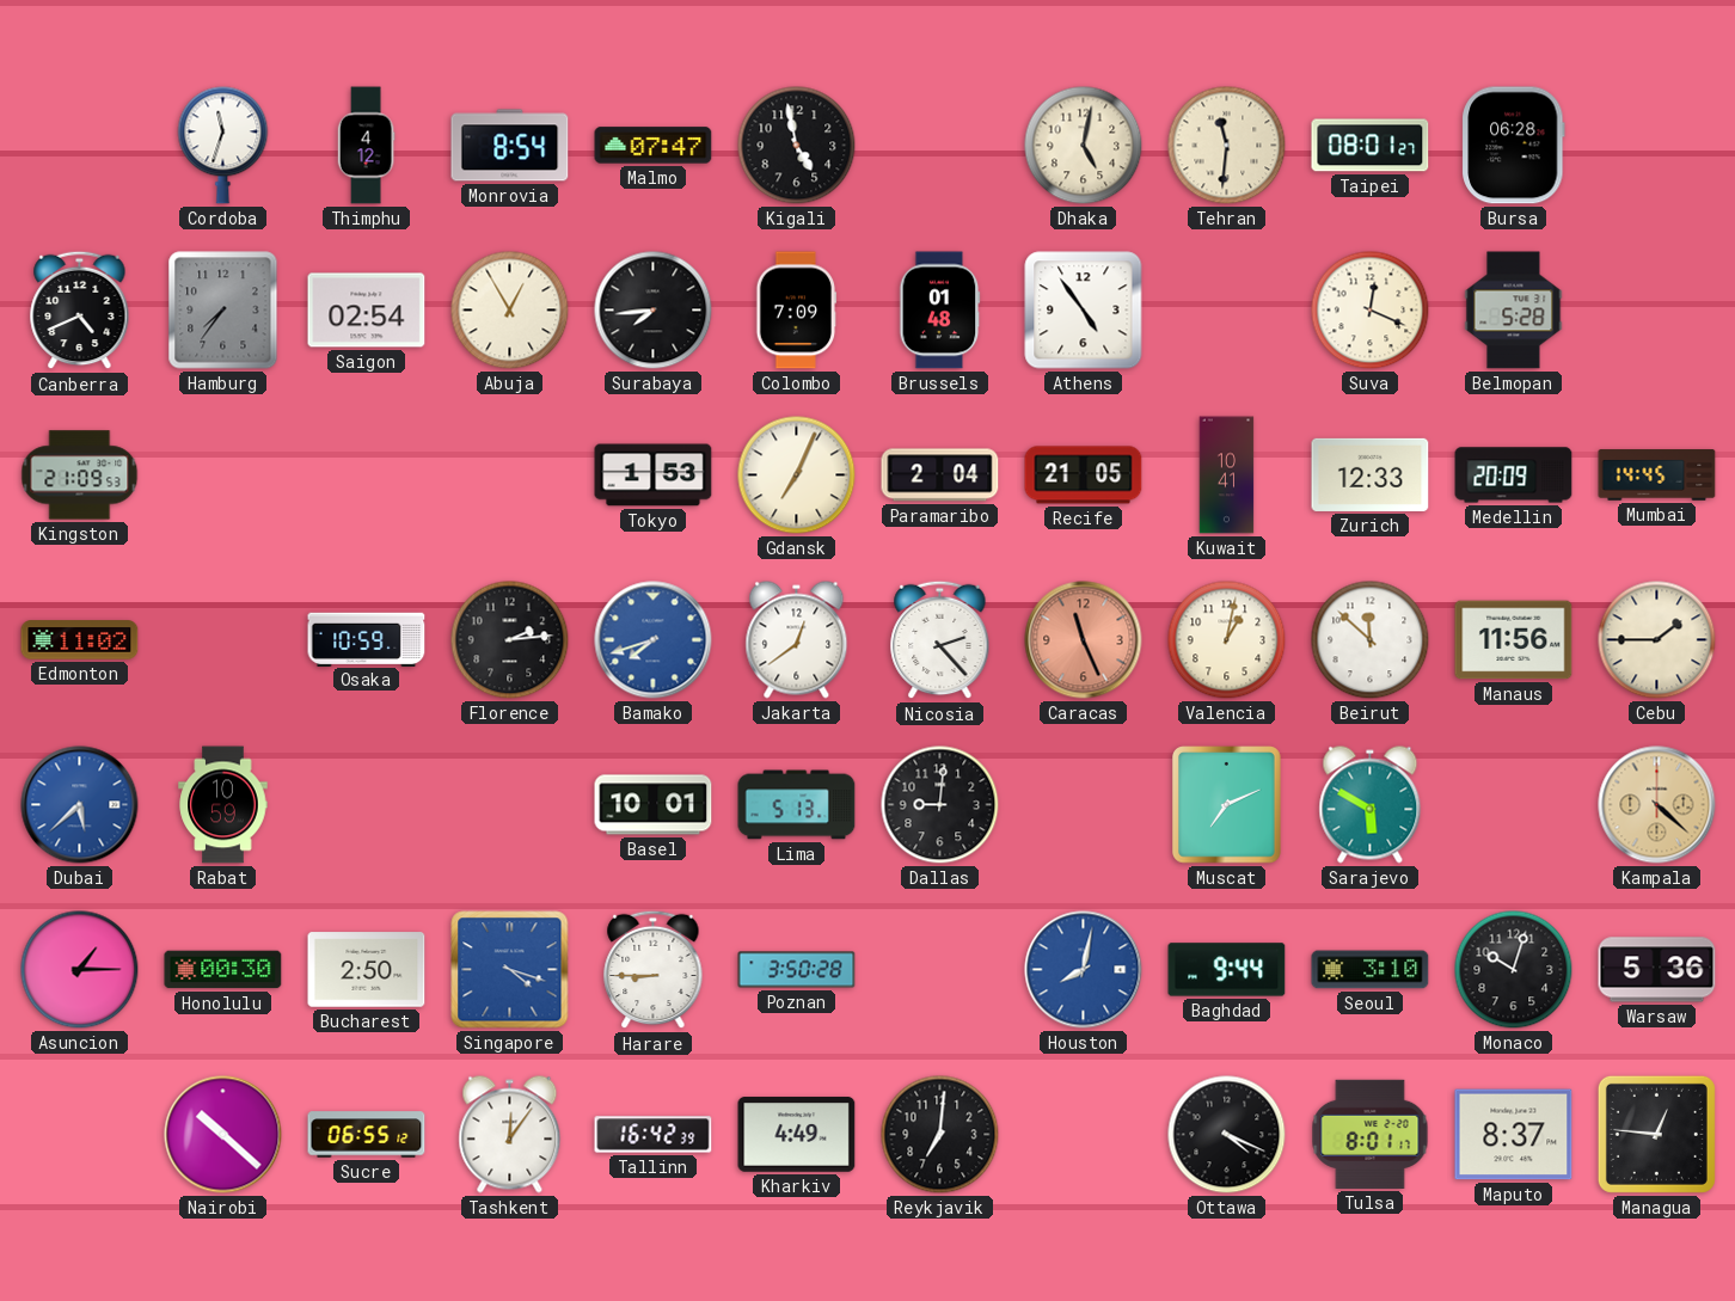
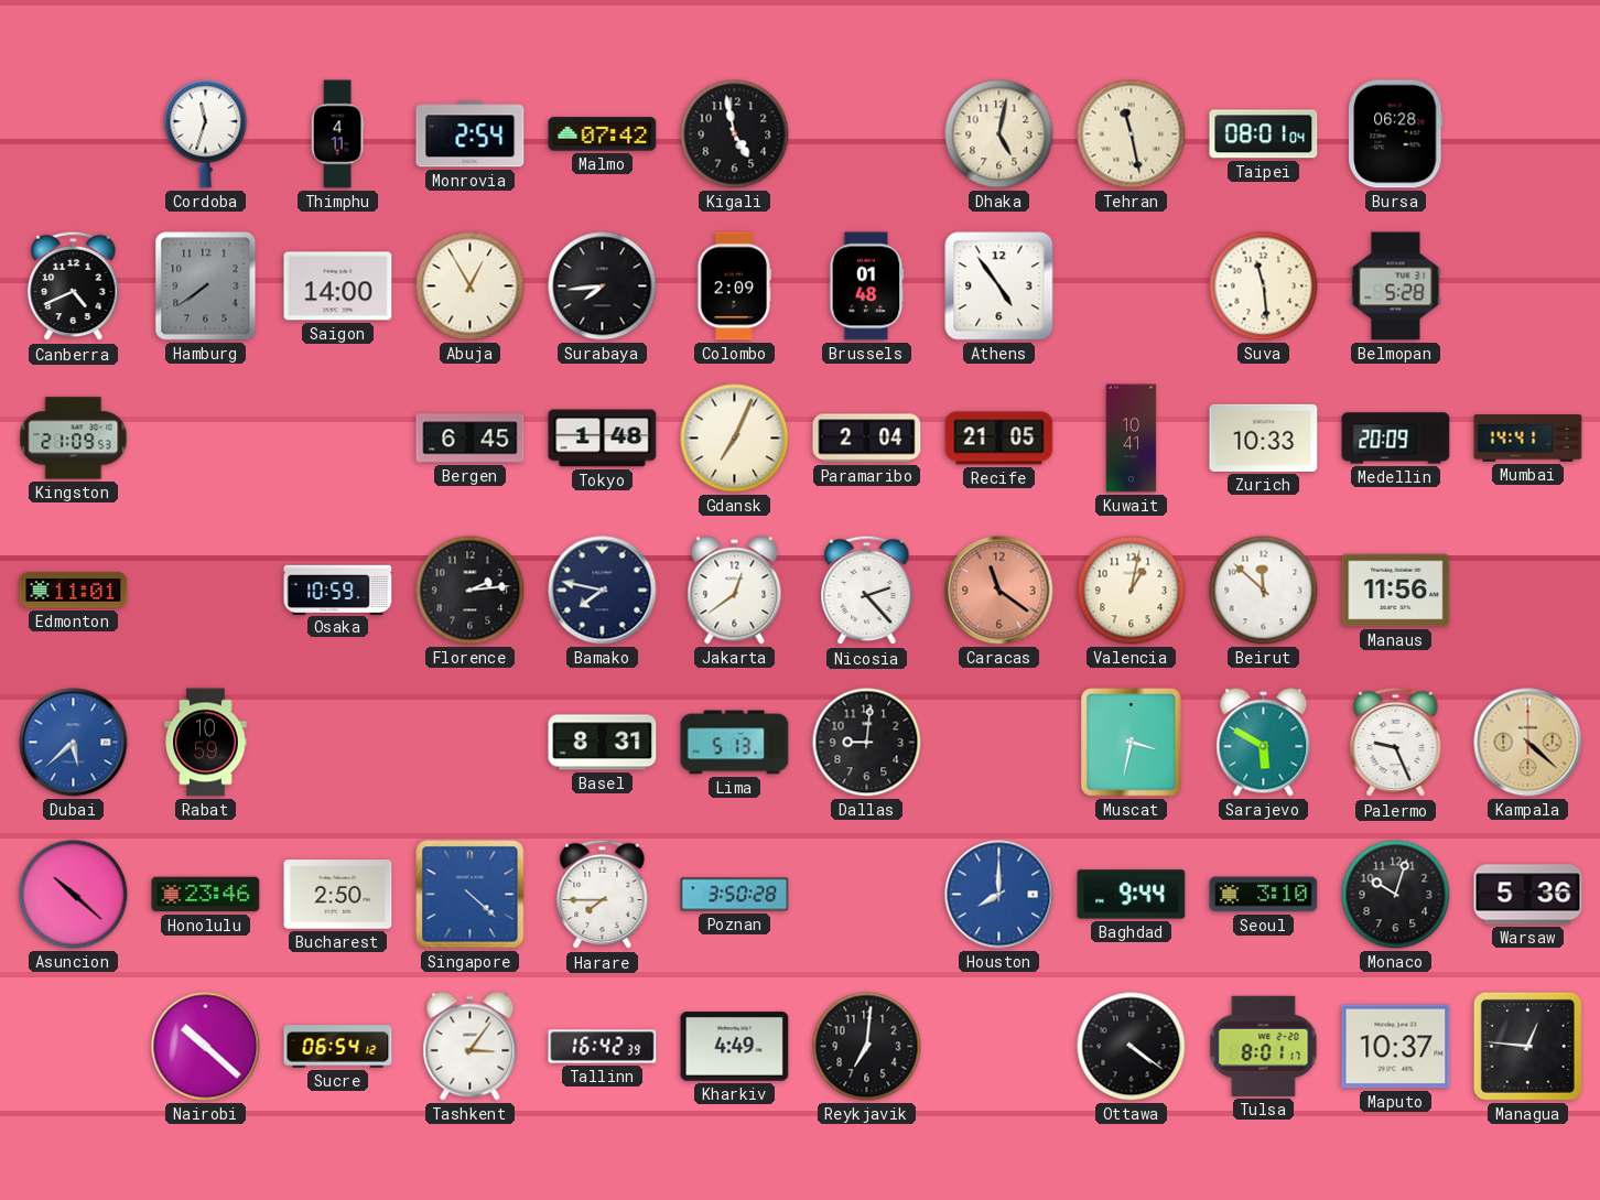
Thimphu: 4:12 -> 4:11 (337, 134)
Monrovia: 8:54 -> 2:54 (471, 134)
Malmo: 07:47 -> 07:42 (603, 134)
Tehran: 11:31 -> 11:28 (1132, 134)
Taipei: 08:01:27 -> 08:01:04 (1264, 134)
Hamburg: 7:36 -> 7:39 (206, 287)
Saigon: 02:54 -> 14:00 (338, 287)
Colombo: 7:09 -> 2:09 (735, 287)
Suva: 12:19 -> 11:29 (1264, 287)
Bergen: none -> 6:45 (471, 439)
Tokyo: 1:53 -> 1:48 (603, 439)
Zurich: 12:33 -> 10:33 (1264, 437)
Mumbai: 14:45 -> 14:41 (1528, 439)
Edmonton: 11:02 -> 11:01 (74, 591)
Bamako: 7:42 -> 7:47 (603, 591)
Bamako dial: blue -> navy (603, 591)
Caracas: 11:26 -> 11:21 (999, 591)
Cebu: 1:45 -> none (1657, 640)
Basel: 10:01 -> 8:31 (603, 743)
Muscat: 7:11 -> 3:32 (1132, 743)
Palermo: none -> 9:26 (1396, 743)
Asuncion: 1:15 -> 10:22 (74, 895)
Honolulu: 00:30 -> 23:46 (206, 895)
Singapore: 4:18 -> 4:22 (471, 895)
Harare: 8:45 -> 7:45 (603, 895)
Houston: 8:02 -> 8:00 (999, 895)
Sucre: 06:55 -> 06:54 (338, 1047)
Tashkent: 12:06 -> 3:06 (471, 1047)
Ottawa: 4:19 -> 4:21 (1132, 1047)
Maputo: 8:37 -> 10:37 (1396, 1047)
